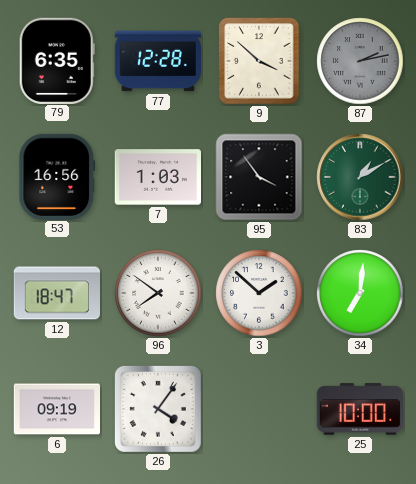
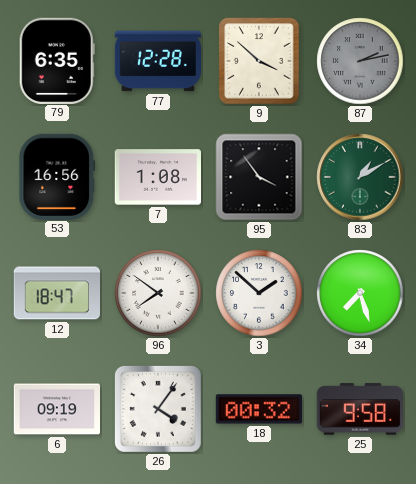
7: 1:03 -> 1:08 (157, 177)
34: 7:01 -> 7:27 (360, 293)
18: none -> 00:32 (258, 409)
25: 10:00 -> 9:58 (359, 409)
